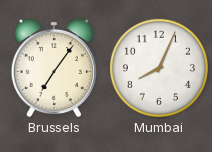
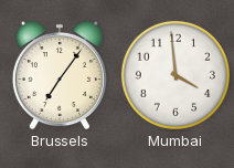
Mumbai: 8:04 -> 3:59 (175, 75)
